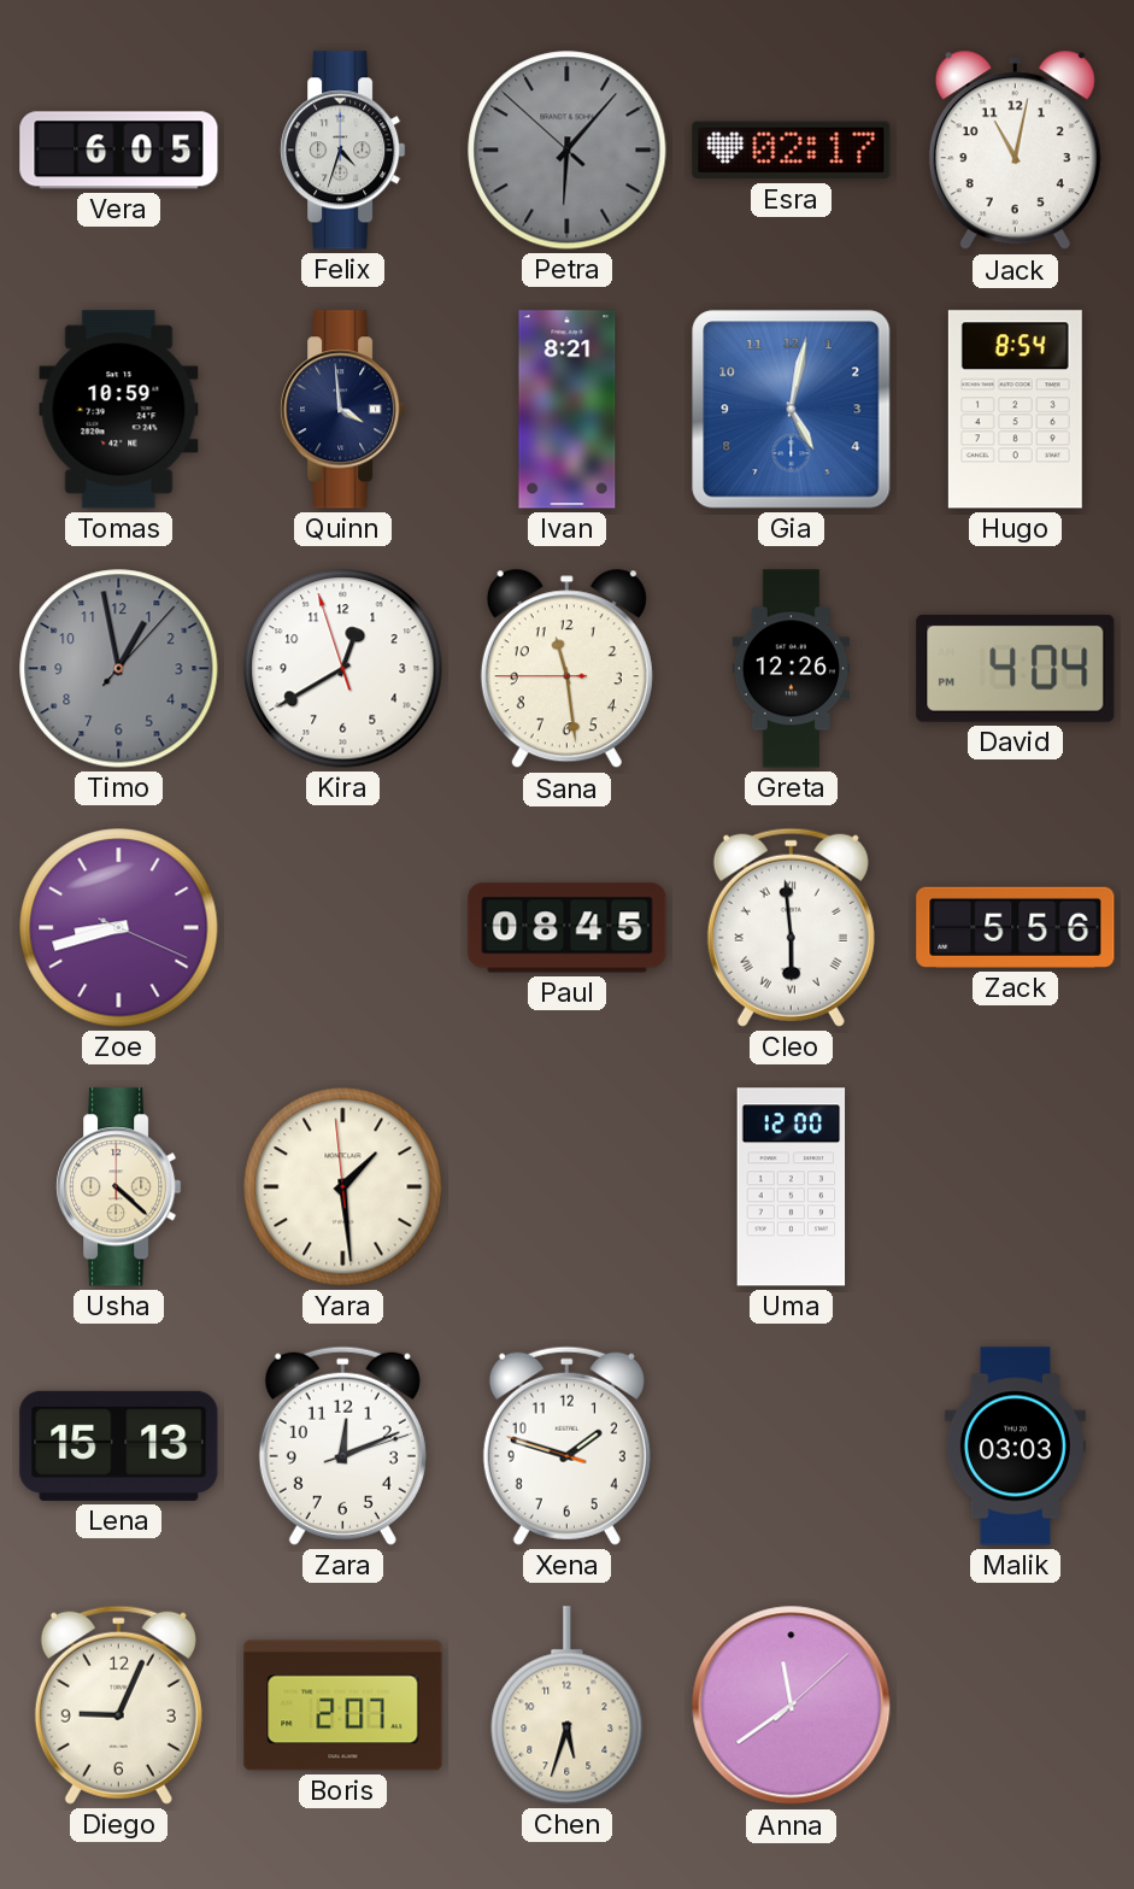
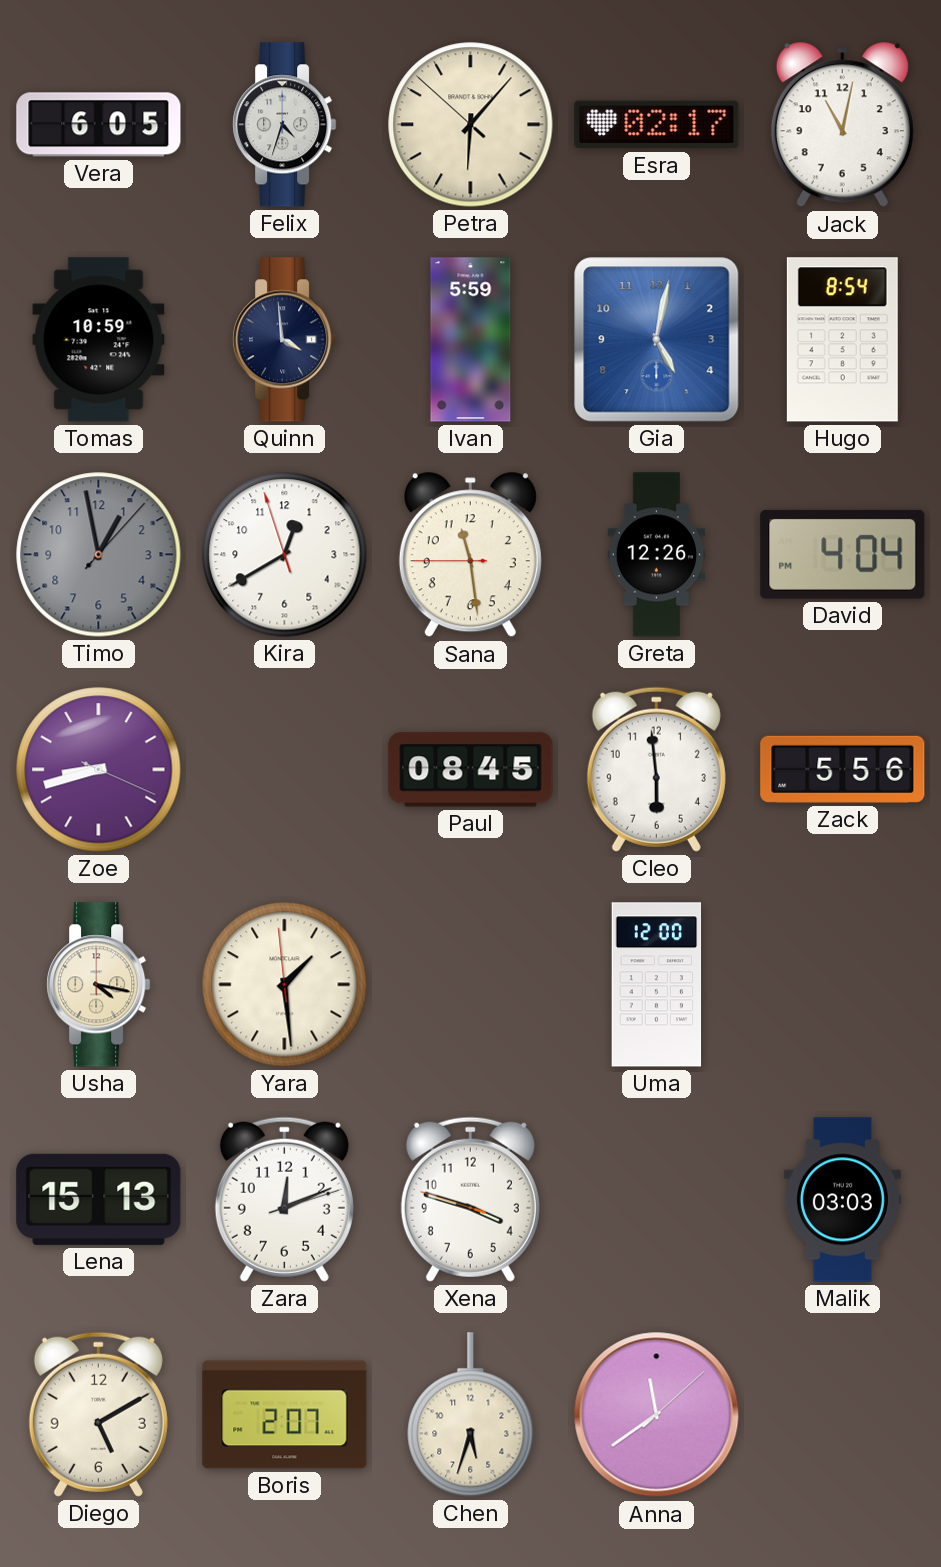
Petra dial: grey -> cream (471, 125)
Ivan: 8:21 -> 5:59 (471, 340)
Cleo numerals: Roman -> Arabic (656, 769)
Usha: 4:22 -> 4:17 (99, 985)
Xena: 1:47 -> 3:47 (470, 1199)
Diego: 9:04 -> 5:10 (98, 1414)
